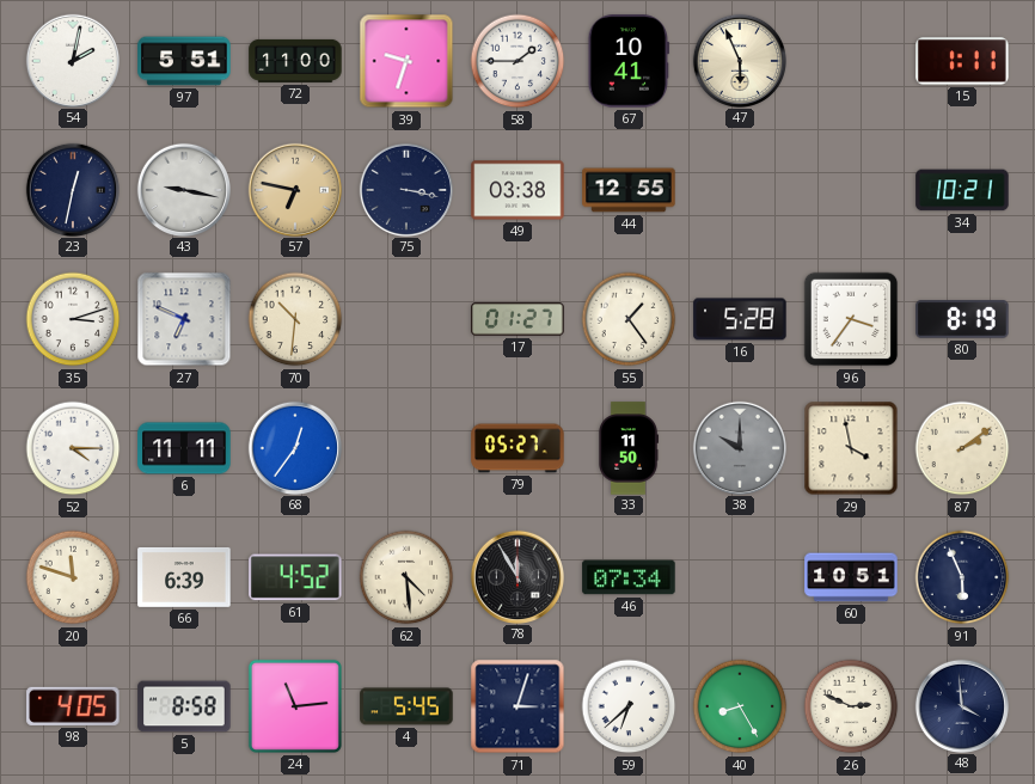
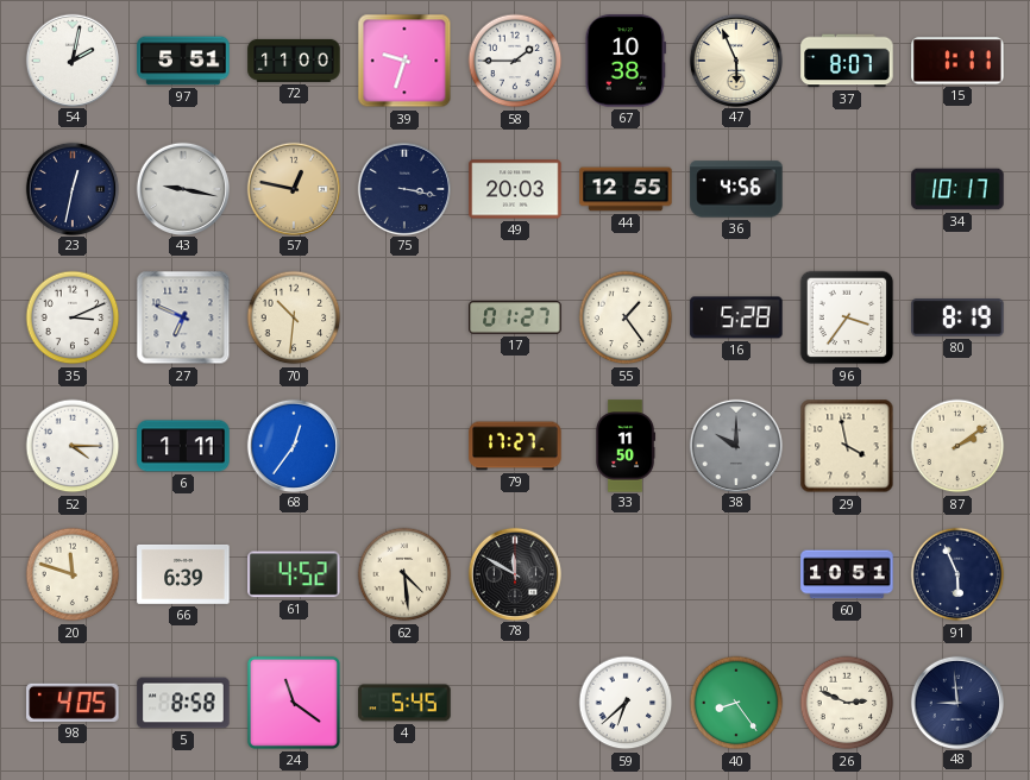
67: 10:41 -> 10:38 (626, 61)
37: none -> 8:07 (847, 61)
57: 6:47 -> 12:47 (293, 188)
49: 03:38 -> 20:03 (515, 189)
36: none -> 4:56 (736, 189)
34: 10:21 -> 10:17 (957, 189)
35: 3:12 -> 3:11 (73, 317)
6: 11:11 -> 1:11 (183, 446)
79: 05:27 -> 17:27 (515, 446)
78: 11:55 -> 11:50 (514, 573)
46: 07:34 -> none (629, 577)
24: 11:14 -> 11:21 (294, 703)
71: 3:03 -> none (517, 706)
40: 8:25 -> 8:24 (736, 703)
48: 3:59 -> 8:59 (956, 702)
